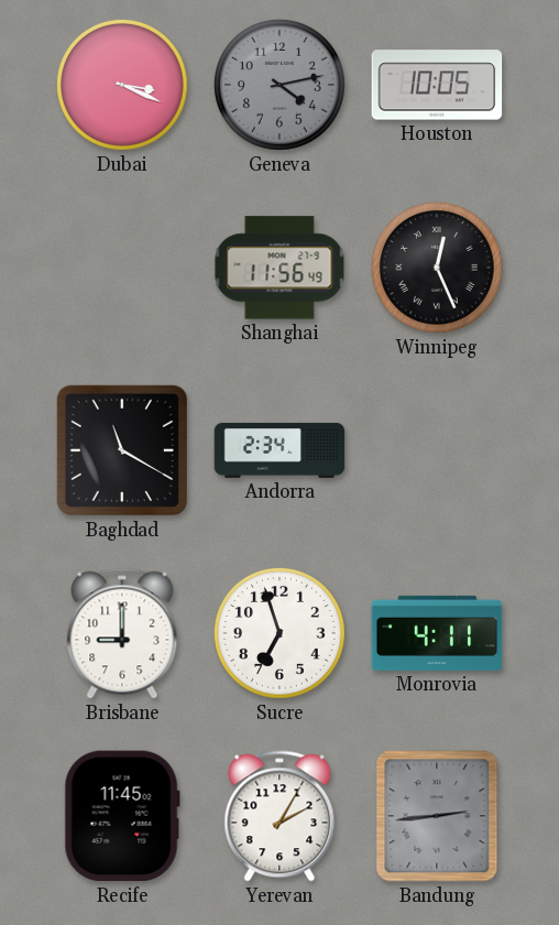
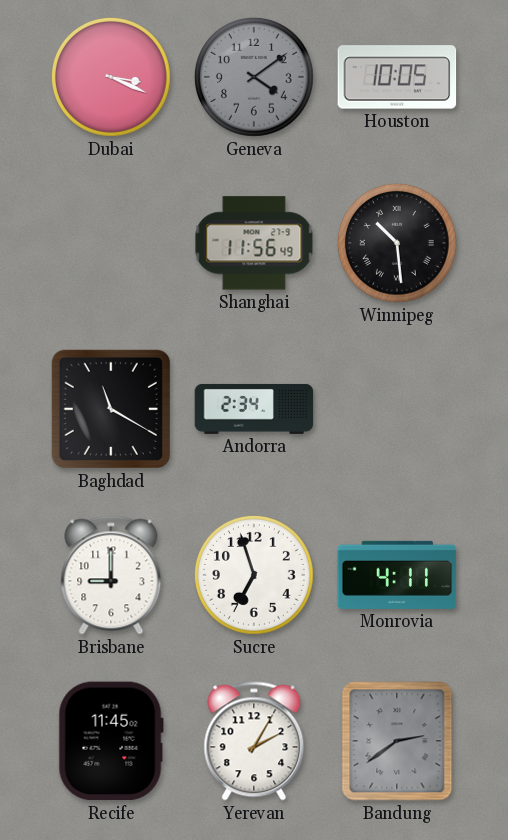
Geneva: 4:13 -> 4:09 (254, 77)
Winnipeg: 12:26 -> 10:29 (397, 243)
Bandung: 2:44 -> 2:39 (397, 741)
